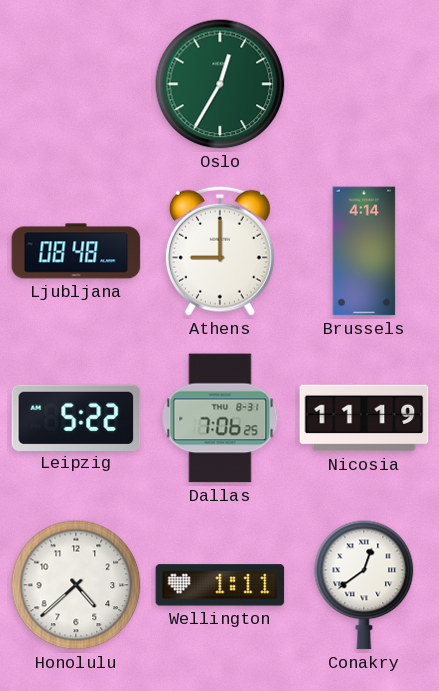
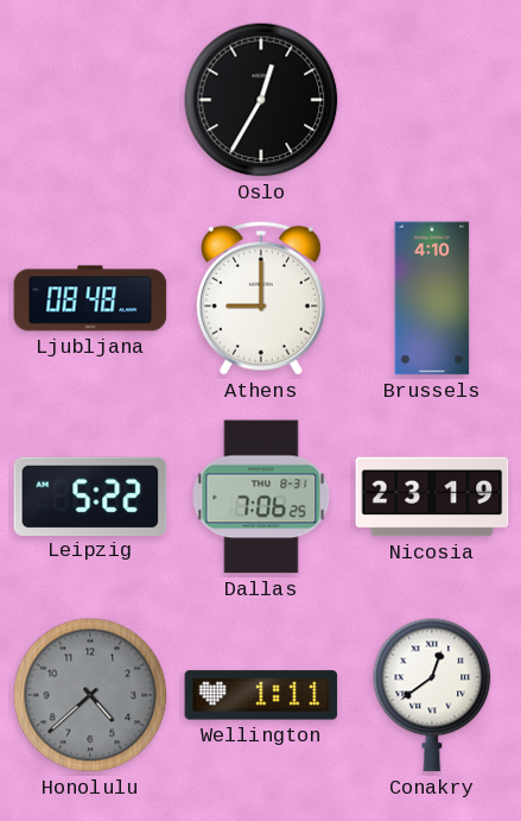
Oslo dial: green -> black (261, 100)
Brussels: 4:14 -> 4:10 (432, 298)
Nicosia: 11:19 -> 23:19 (432, 497)
Honolulu dial: white -> grey (90, 695)
